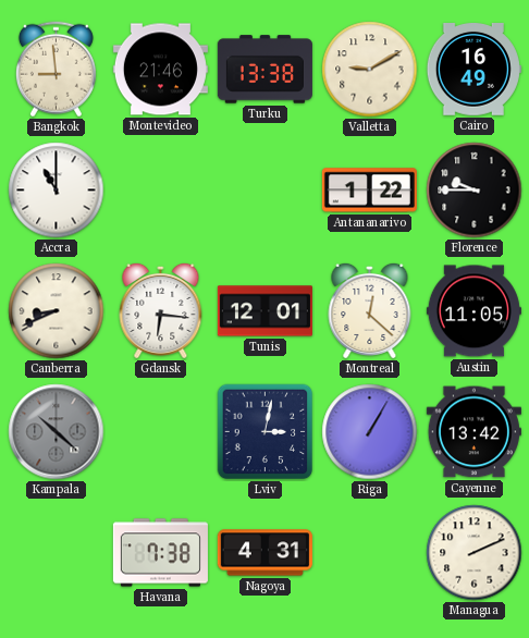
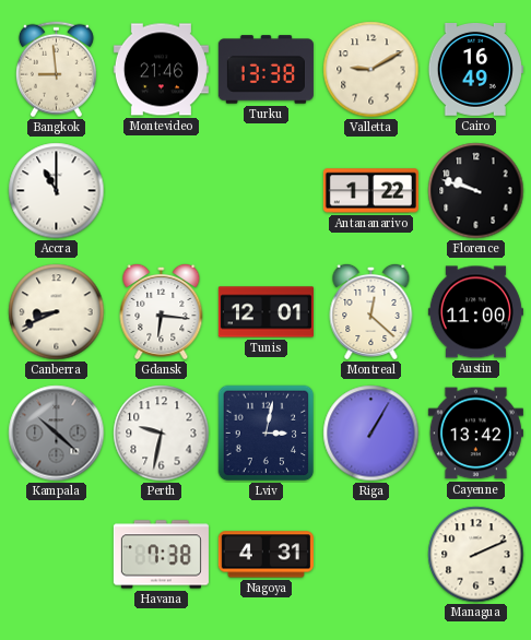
Florence: 9:45 -> 9:48 (476, 191)
Austin: 11:05 -> 11:00 (475, 312)
Perth: none -> 9:32 (162, 434)
